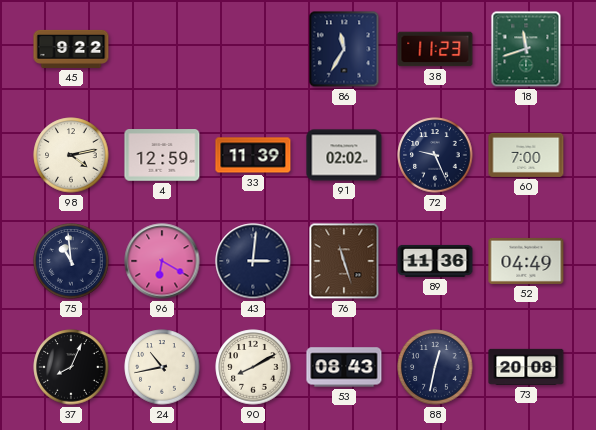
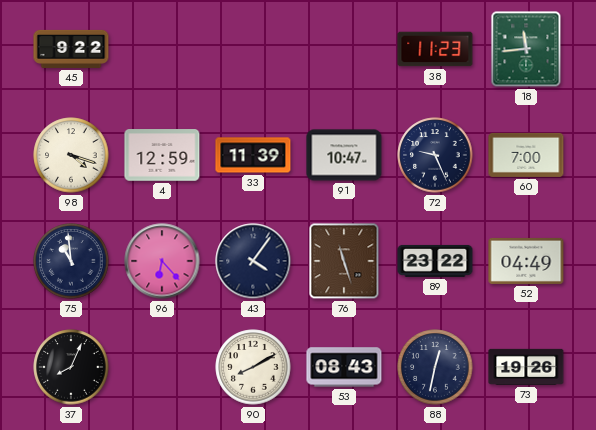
86: 11:35 -> none (344, 49)
18: 11:42 -> 11:44 (526, 49)
98: 4:13 -> 4:18 (71, 155)
91: 02:02 -> 10:47 (344, 155)
96: 6:20 -> 6:23 (162, 261)
43: 3:01 -> 4:06 (253, 261)
89: 11:36 -> 23:22 (435, 261)
24: 10:43 -> none (162, 367)
73: 20:08 -> 19:26 (526, 367)
